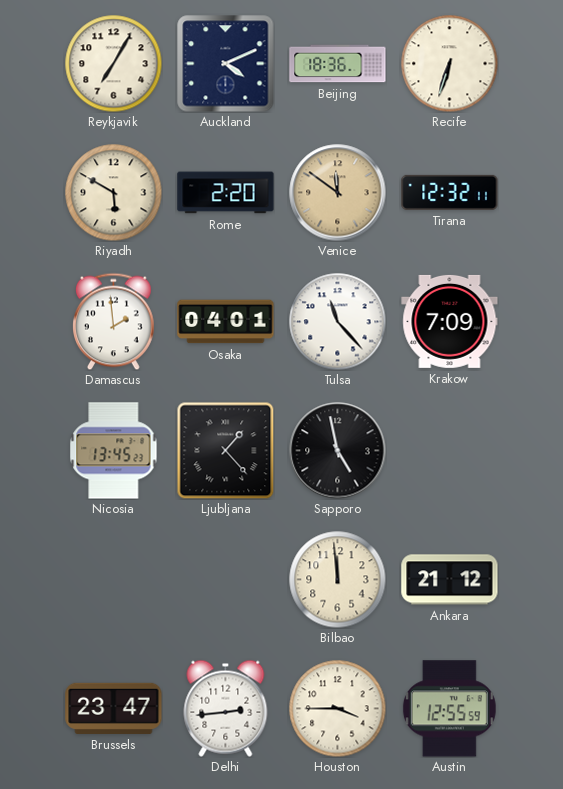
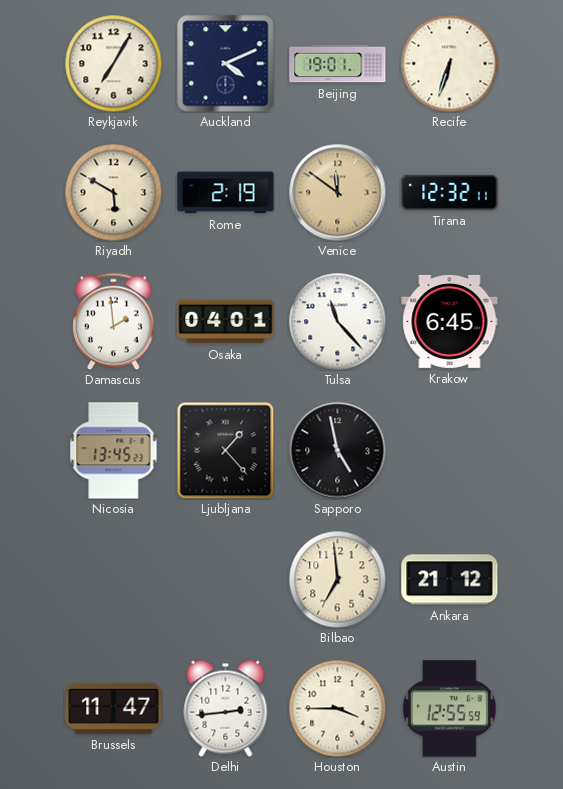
Beijing: 18:36 -> 19:01 (338, 64)
Rome: 2:20 -> 2:19 (226, 193)
Krakow: 7:09 -> 6:45 (450, 321)
Bilbao: 11:59 -> 6:59 (337, 579)
Brussels: 23:47 -> 11:47 (114, 708)
